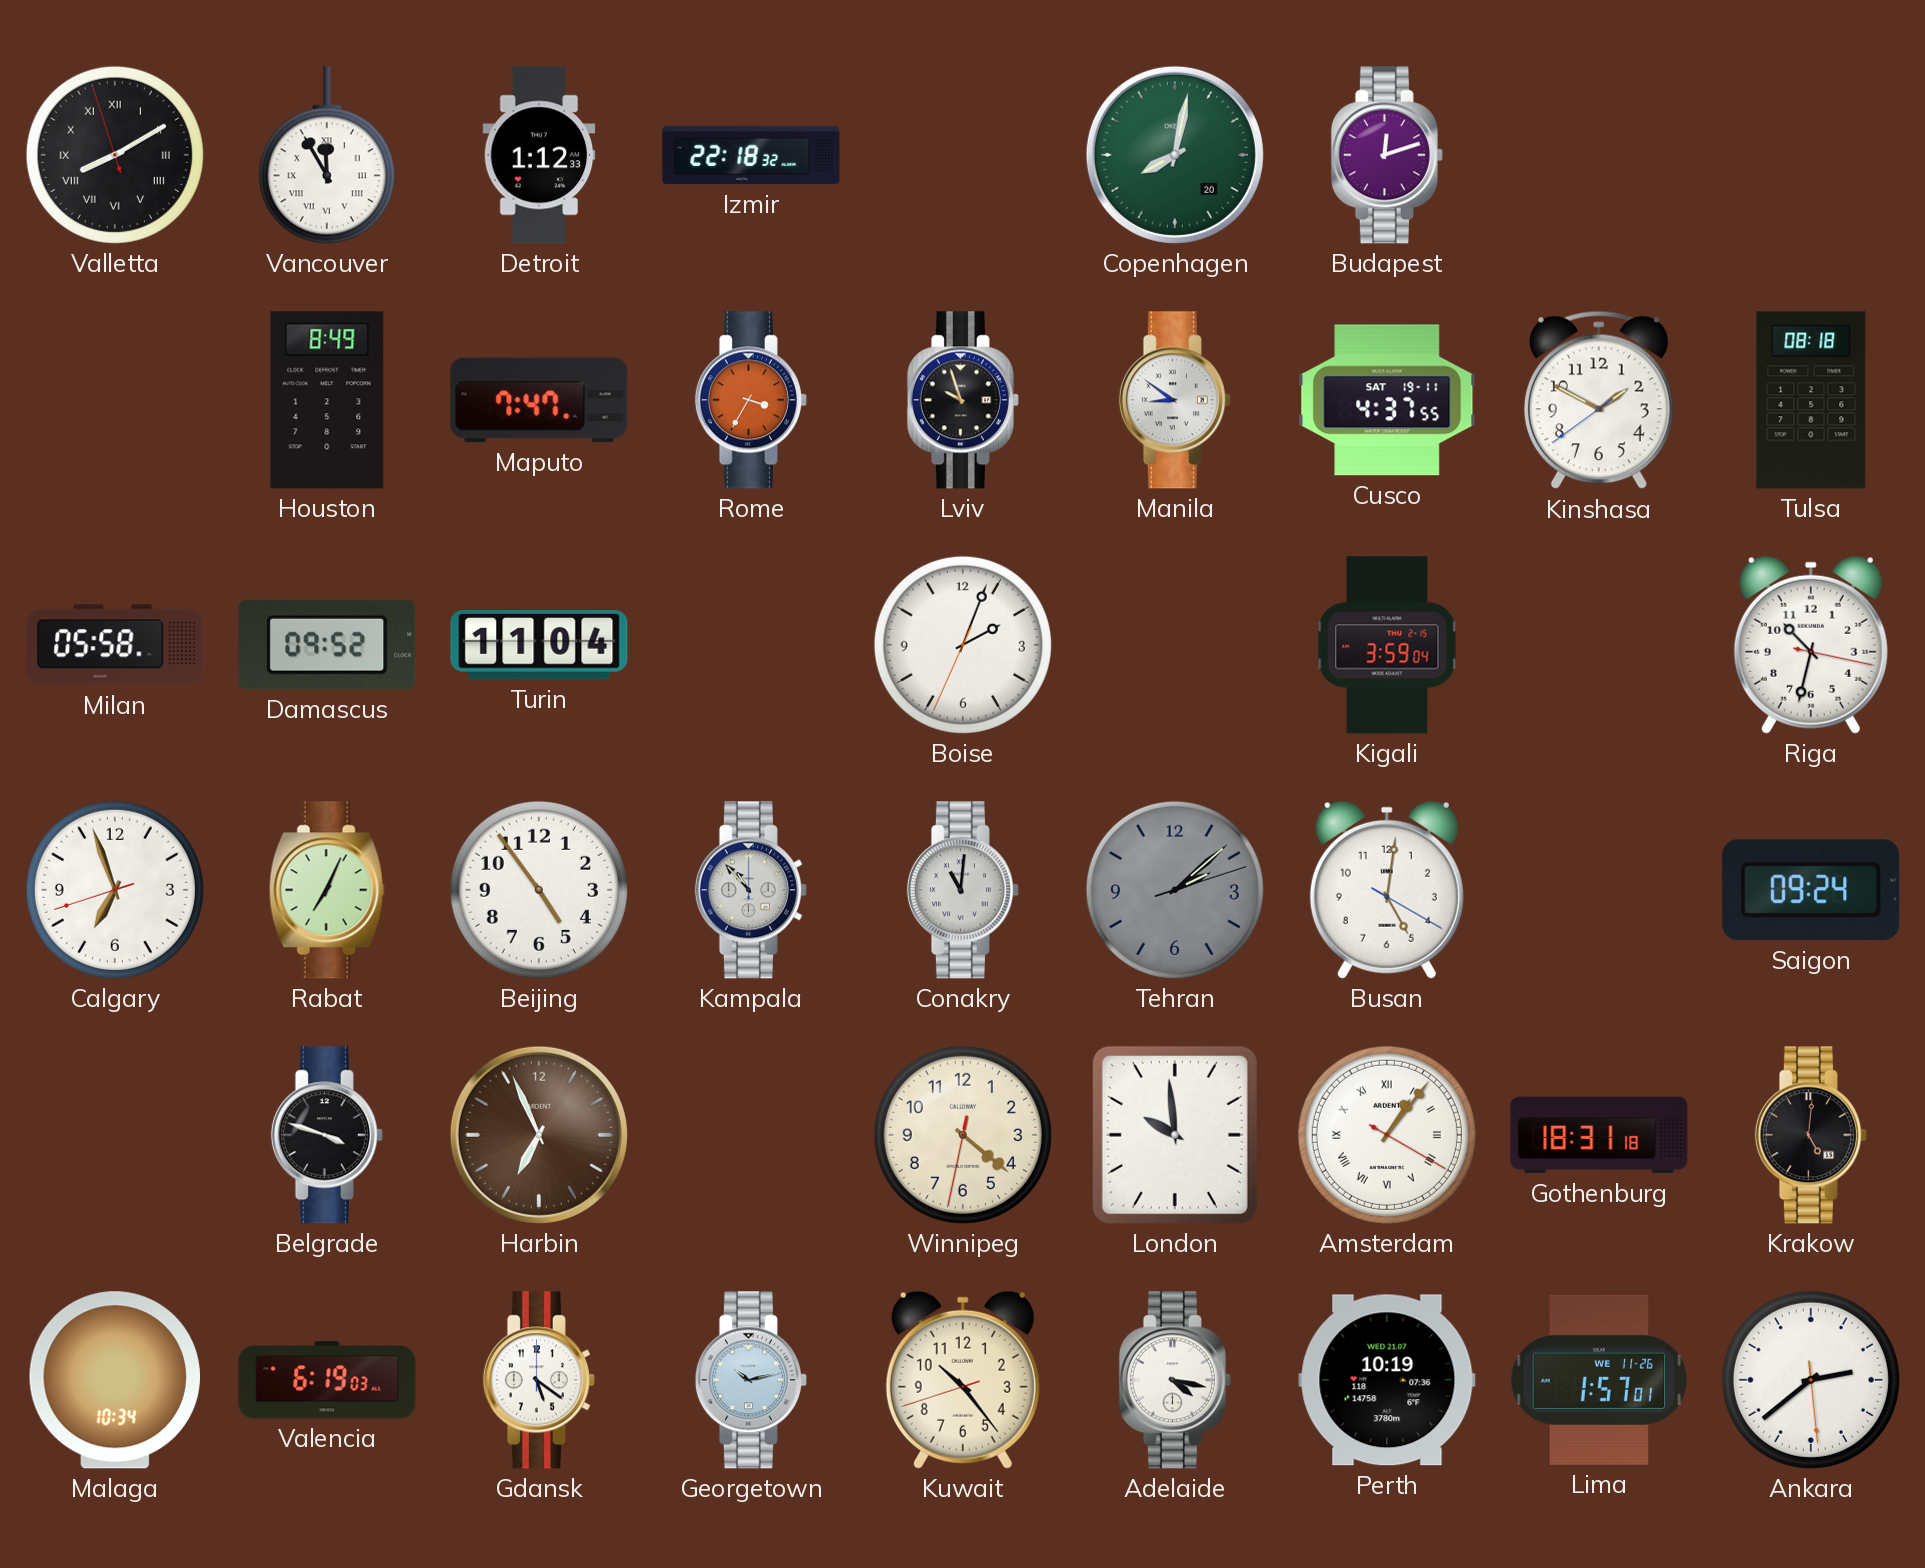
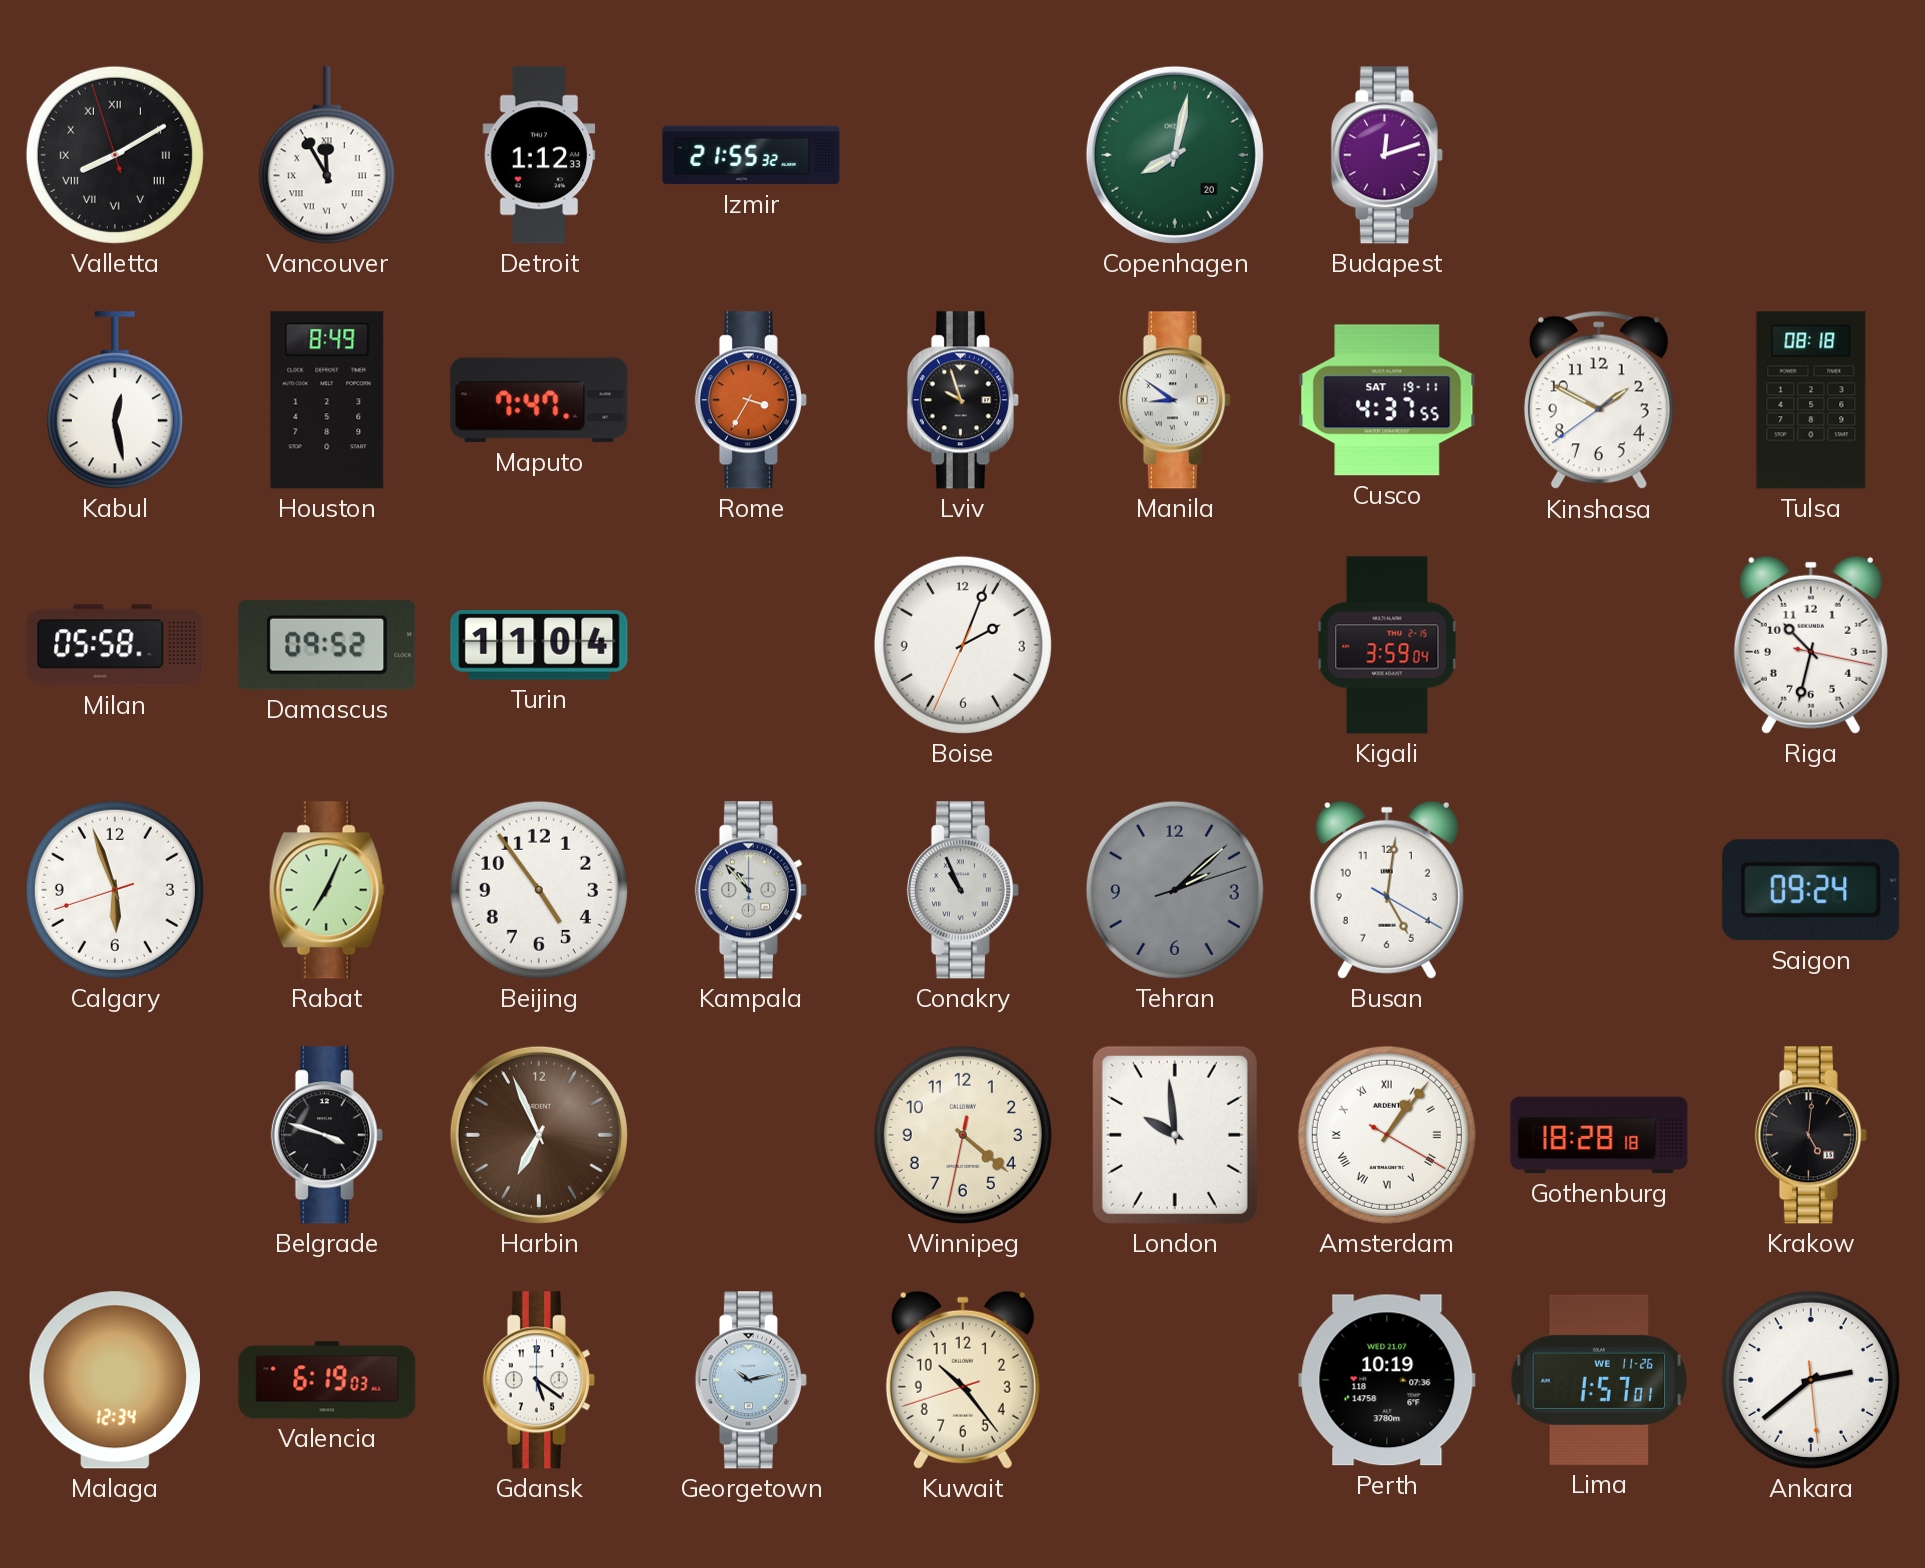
Izmir: 22:18 -> 21:55 (751, 155)
Kabul: none -> 12:28 (115, 400)
Calgary: 6:56 -> 5:56 (115, 890)
Conakry: 11:01 -> 10:56 (963, 890)
Gothenburg: 18:31 -> 18:28 (1599, 1135)
Malaga: 10:34 -> 12:34 (115, 1380)
Adelaide: 4:17 -> none (1175, 1380)
